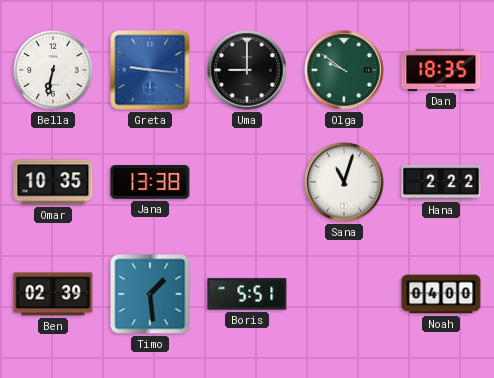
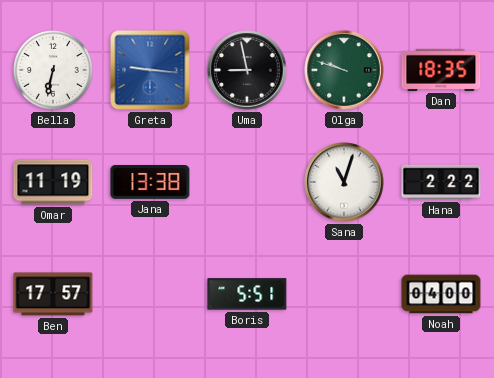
Uma: 9:00 -> 8:58 (247, 70)
Olga: 9:51 -> 9:48 (344, 70)
Omar: 10:35 -> 11:19 (53, 182)
Ben: 02:39 -> 17:57 (53, 294)
Timo: 1:29 -> none (150, 294)
